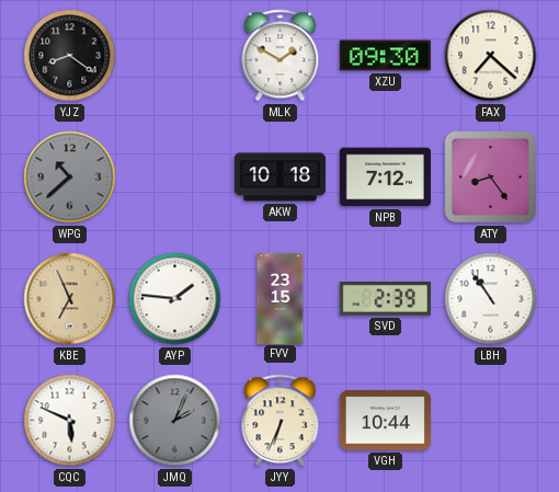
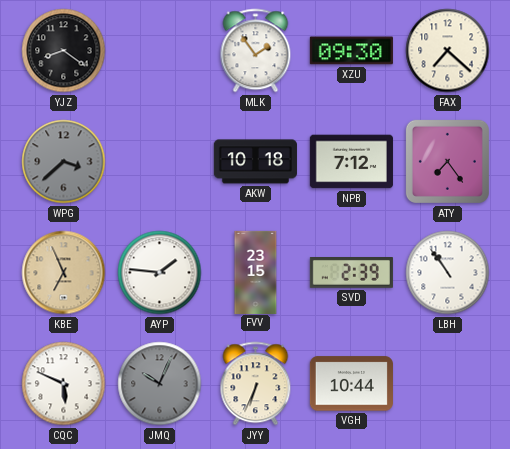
MLK: 1:50 -> 1:54 (256, 51)
WPG: 10:38 -> 3:38 (64, 162)
ATY: 8:24 -> 7:24 (447, 161)
JMQ: 2:04 -> 10:04 (160, 384)
